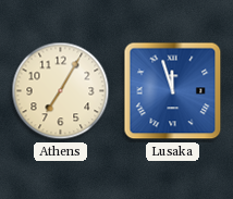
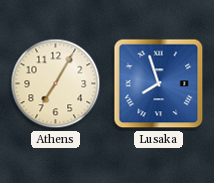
Lusaka: 11:57 -> 7:57 (159, 84)
